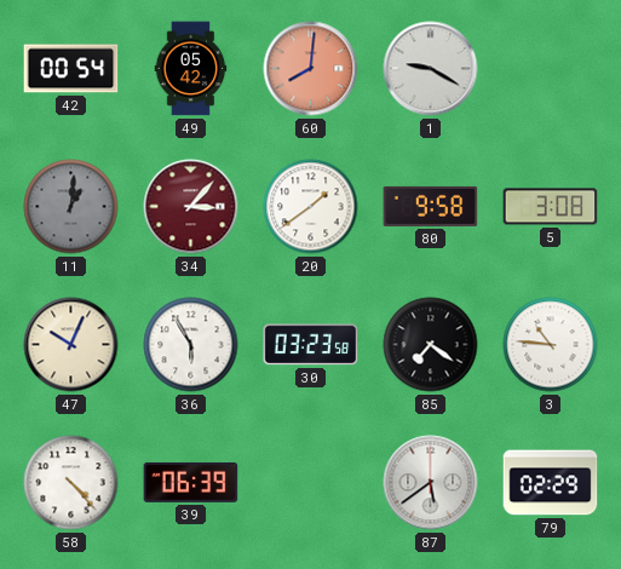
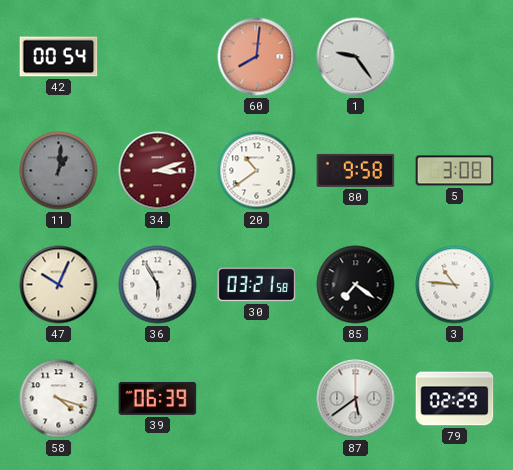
49: 05:42 -> none (191, 69)
1: 9:20 -> 9:24 (356, 57)
34: 3:07 -> 3:12 (158, 171)
20: 1:39 -> 10:39 (257, 171)
30: 03:23 -> 03:21 (257, 285)
58: 4:23 -> 4:18 (59, 399)
